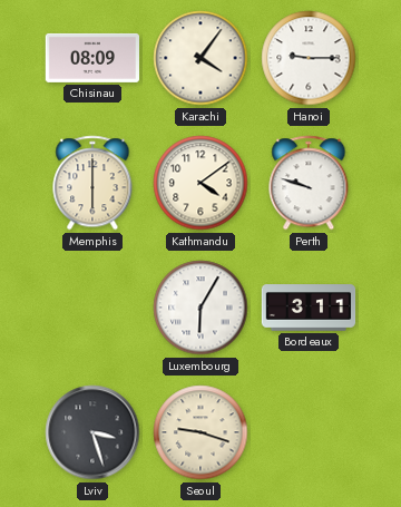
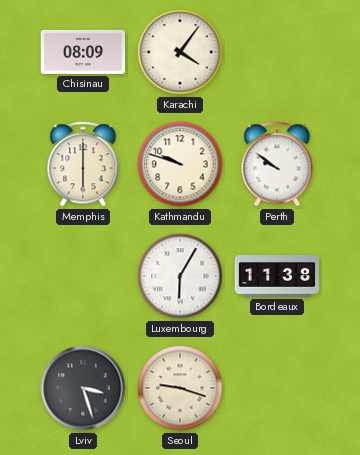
Hanoi: 9:15 -> none (309, 58)
Kathmandu: 4:09 -> 9:48 (180, 164)
Perth: 9:48 -> 9:51 (277, 164)
Bordeaux: 3:11 -> 11:38 (277, 276)
